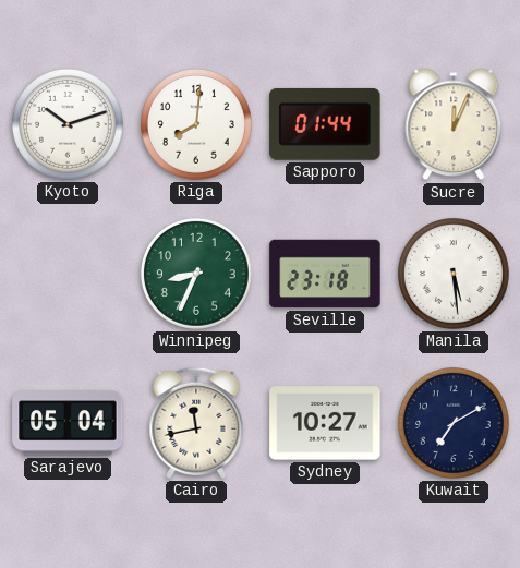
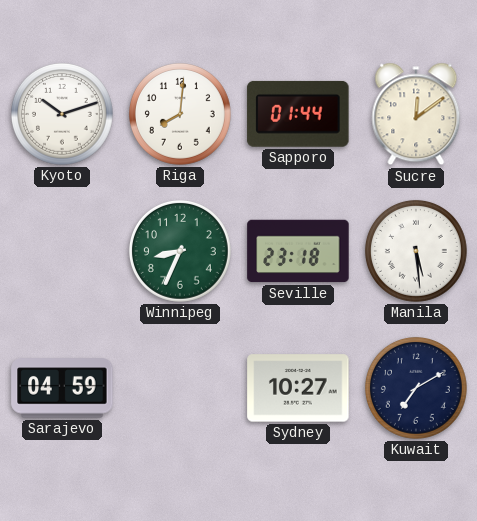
Sucre: 12:04 -> 12:09 (416, 114)
Sarajevo: 05:04 -> 04:59 (62, 388)
Cairo: 11:43 -> none (196, 423)
